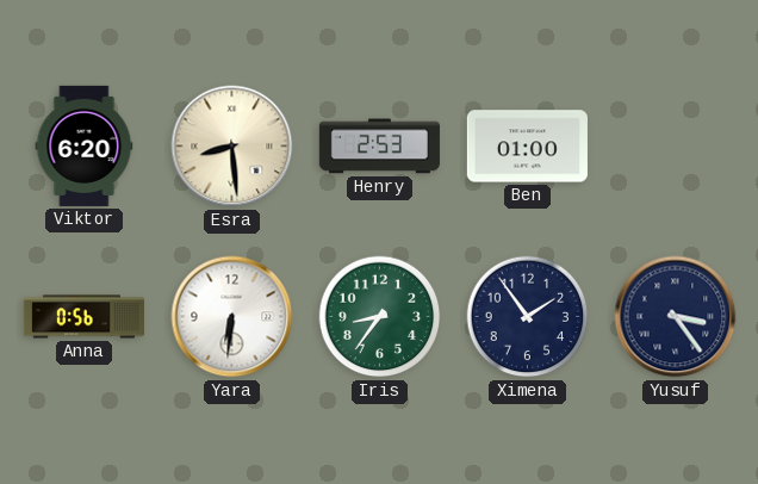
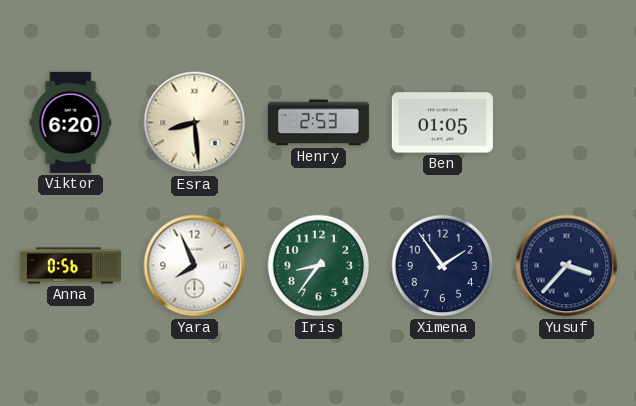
Ben: 01:00 -> 01:05 (442, 123)
Yara: 6:31 -> 7:56 (195, 266)
Yusuf: 3:24 -> 3:37 (567, 266)
